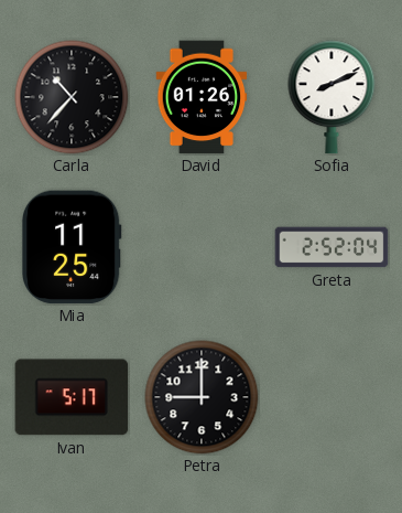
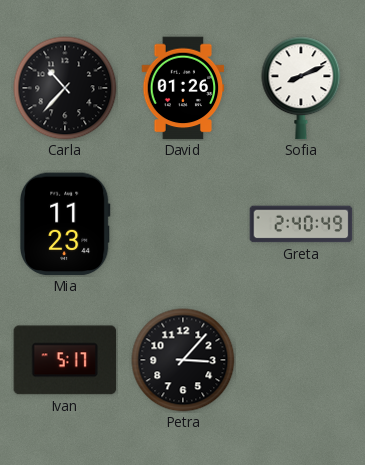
Mia: 11:25 -> 11:23 (65, 224)
Greta: 2:52 -> 2:40 (301, 224)
Petra: 9:00 -> 3:07 (183, 360)
